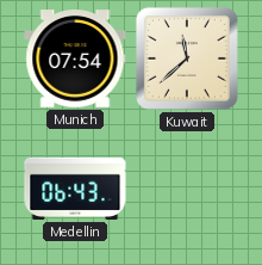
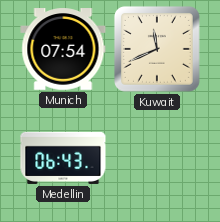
Kuwait: 11:38 -> 11:41 (157, 49)
